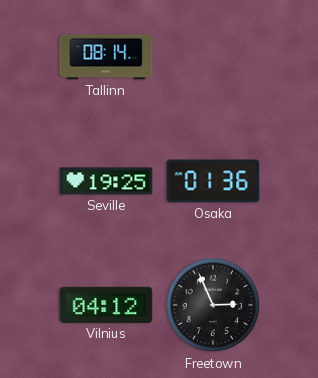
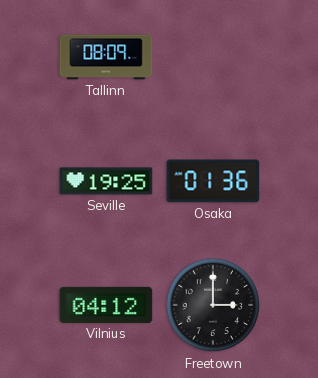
Tallinn: 08:14 -> 08:09 (106, 57)
Freetown: 2:56 -> 3:00 (213, 305)
